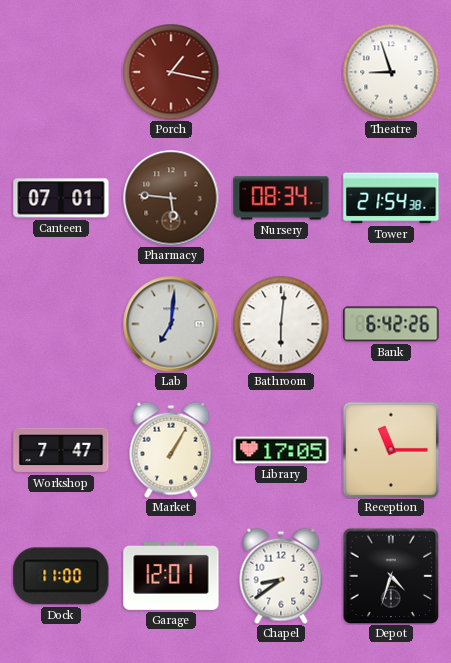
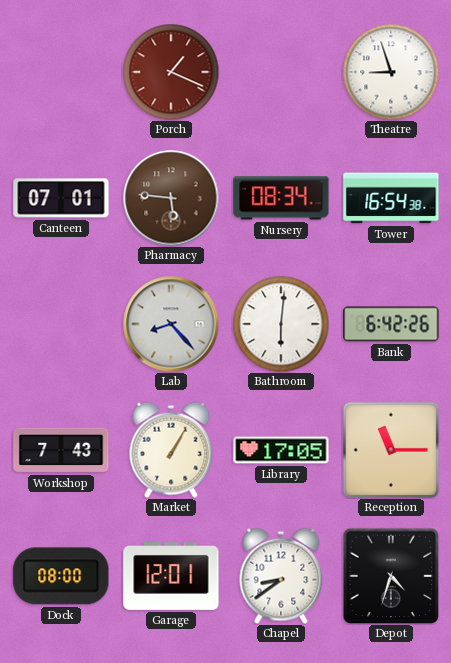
Porch: 1:17 -> 1:19 (171, 72)
Tower: 21:54 -> 16:54 (391, 198)
Lab: 7:01 -> 8:23 (171, 324)
Workshop: 7:47 -> 7:43 (61, 450)
Dock: 11:00 -> 08:00 (61, 576)
